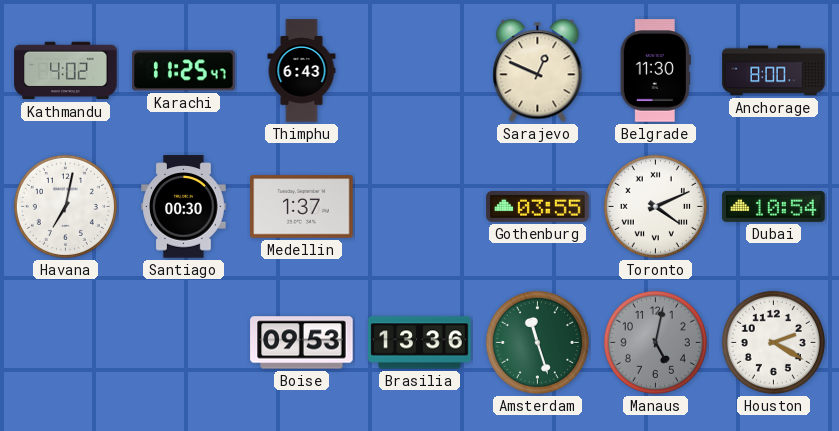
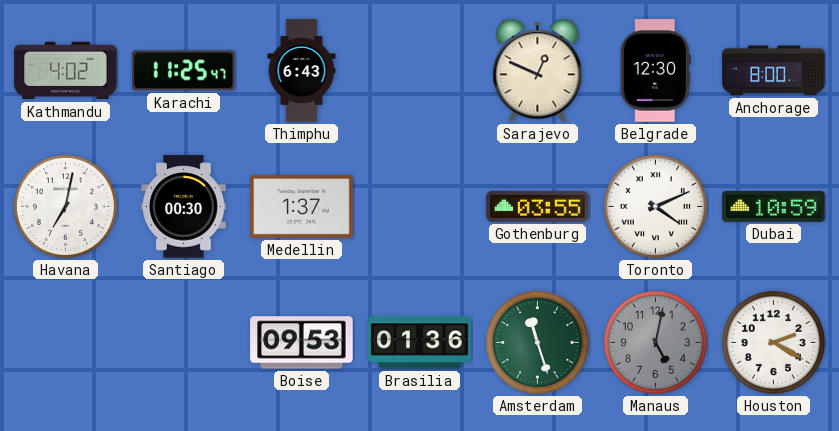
Belgrade: 11:30 -> 12:30 (655, 71)
Dubai: 10:54 -> 10:59 (774, 206)
Brasilia: 13:36 -> 01:36 (420, 343)
